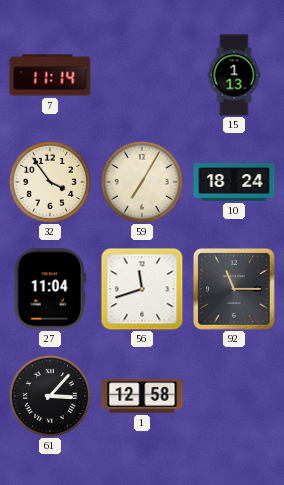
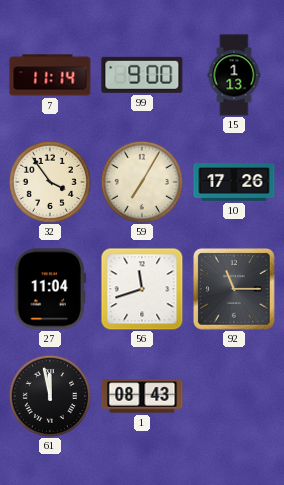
99: none -> 9:00 (142, 75)
10: 18:24 -> 17:26 (234, 182)
61: 3:07 -> 11:58 (50, 396)
1: 12:58 -> 08:43 (142, 396)
